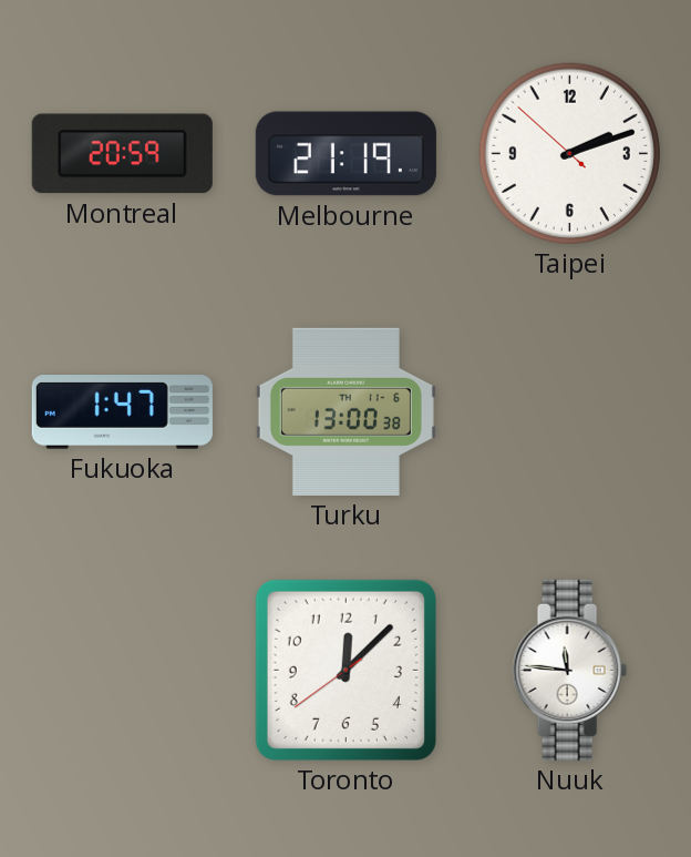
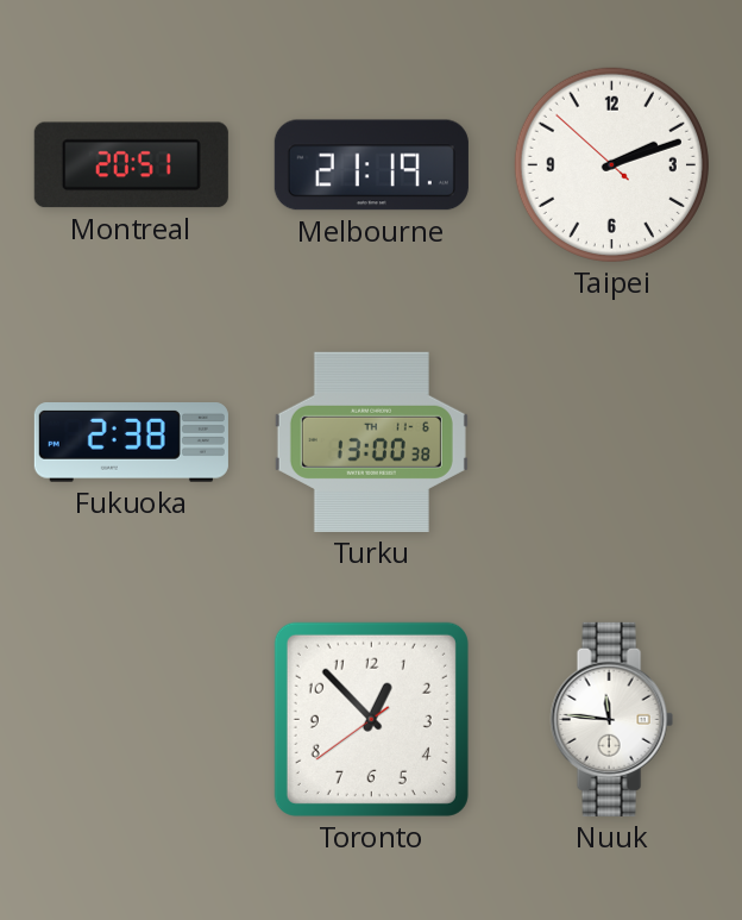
Montreal: 20:59 -> 20:51 (131, 165)
Fukuoka: 1:47 -> 2:38 (131, 443)
Toronto: 12:07 -> 12:52 (371, 719)
